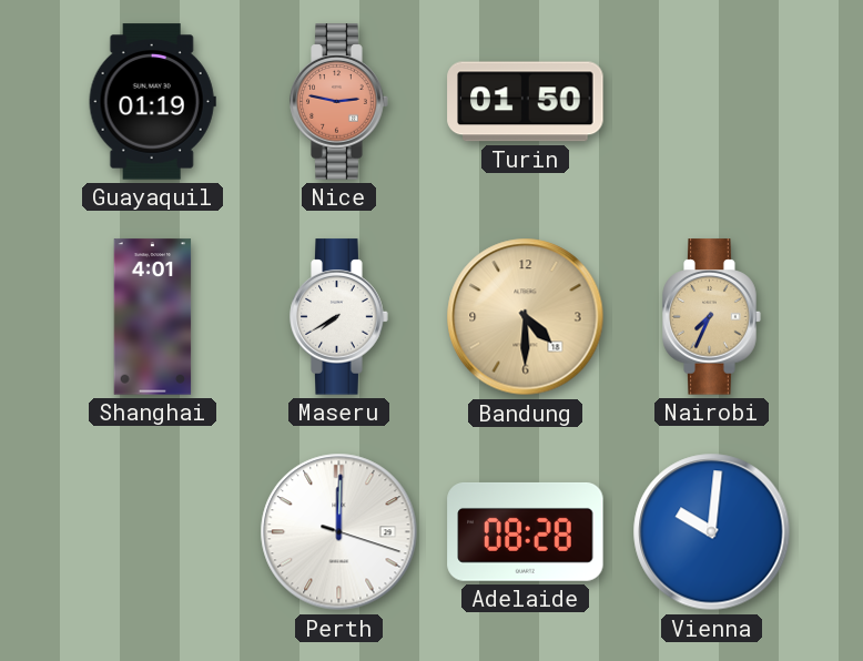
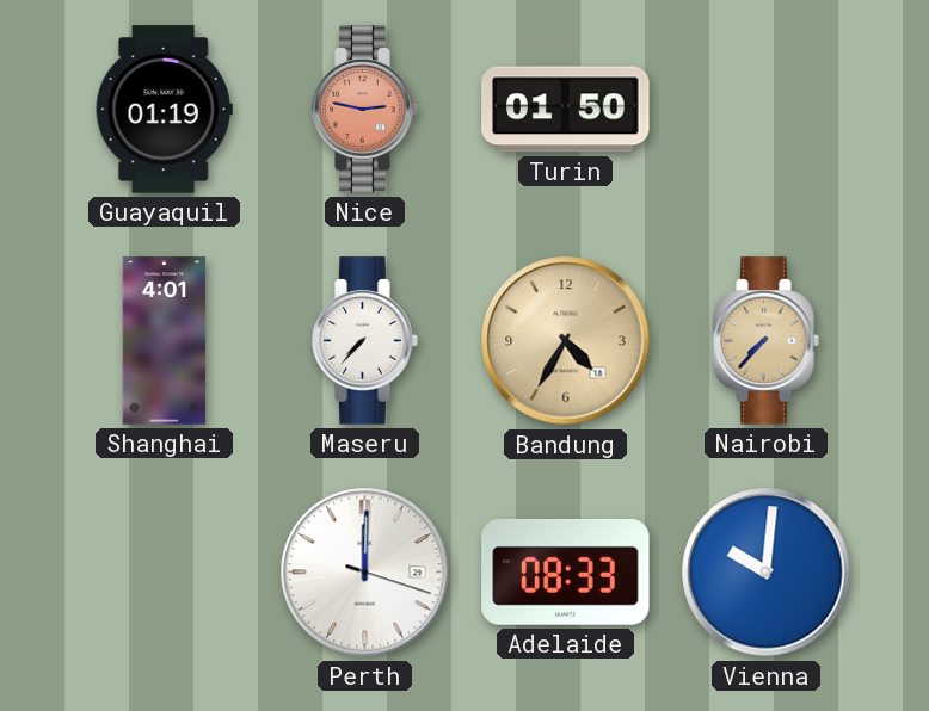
Maseru: 7:40 -> 7:37 (365, 341)
Bandung: 4:30 -> 4:35 (566, 341)
Nairobi: 7:34 -> 7:37 (767, 341)
Adelaide: 08:28 -> 08:33 (566, 571)
